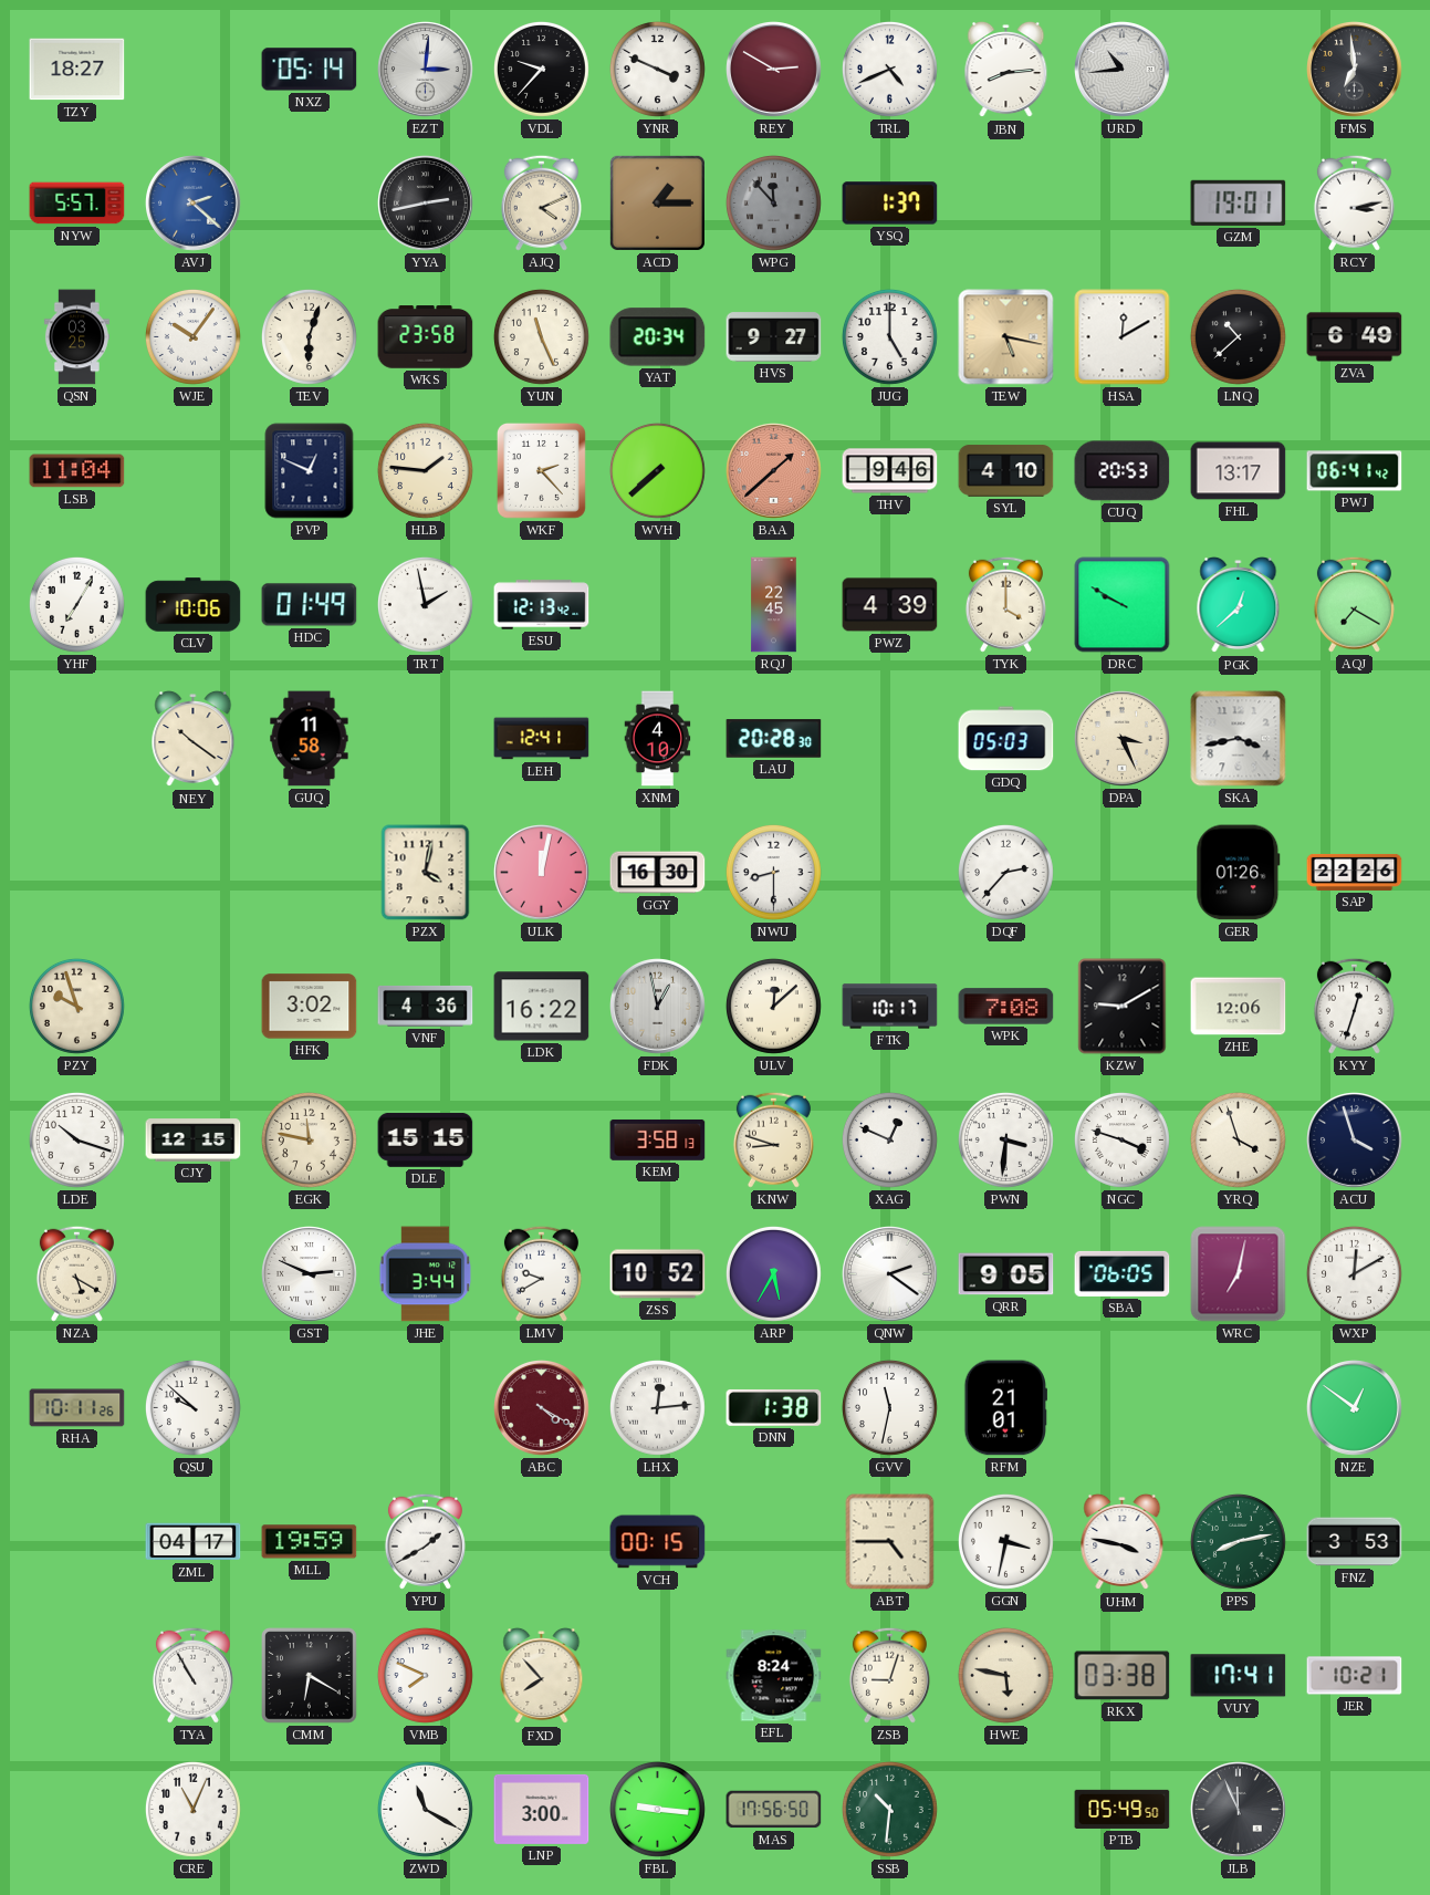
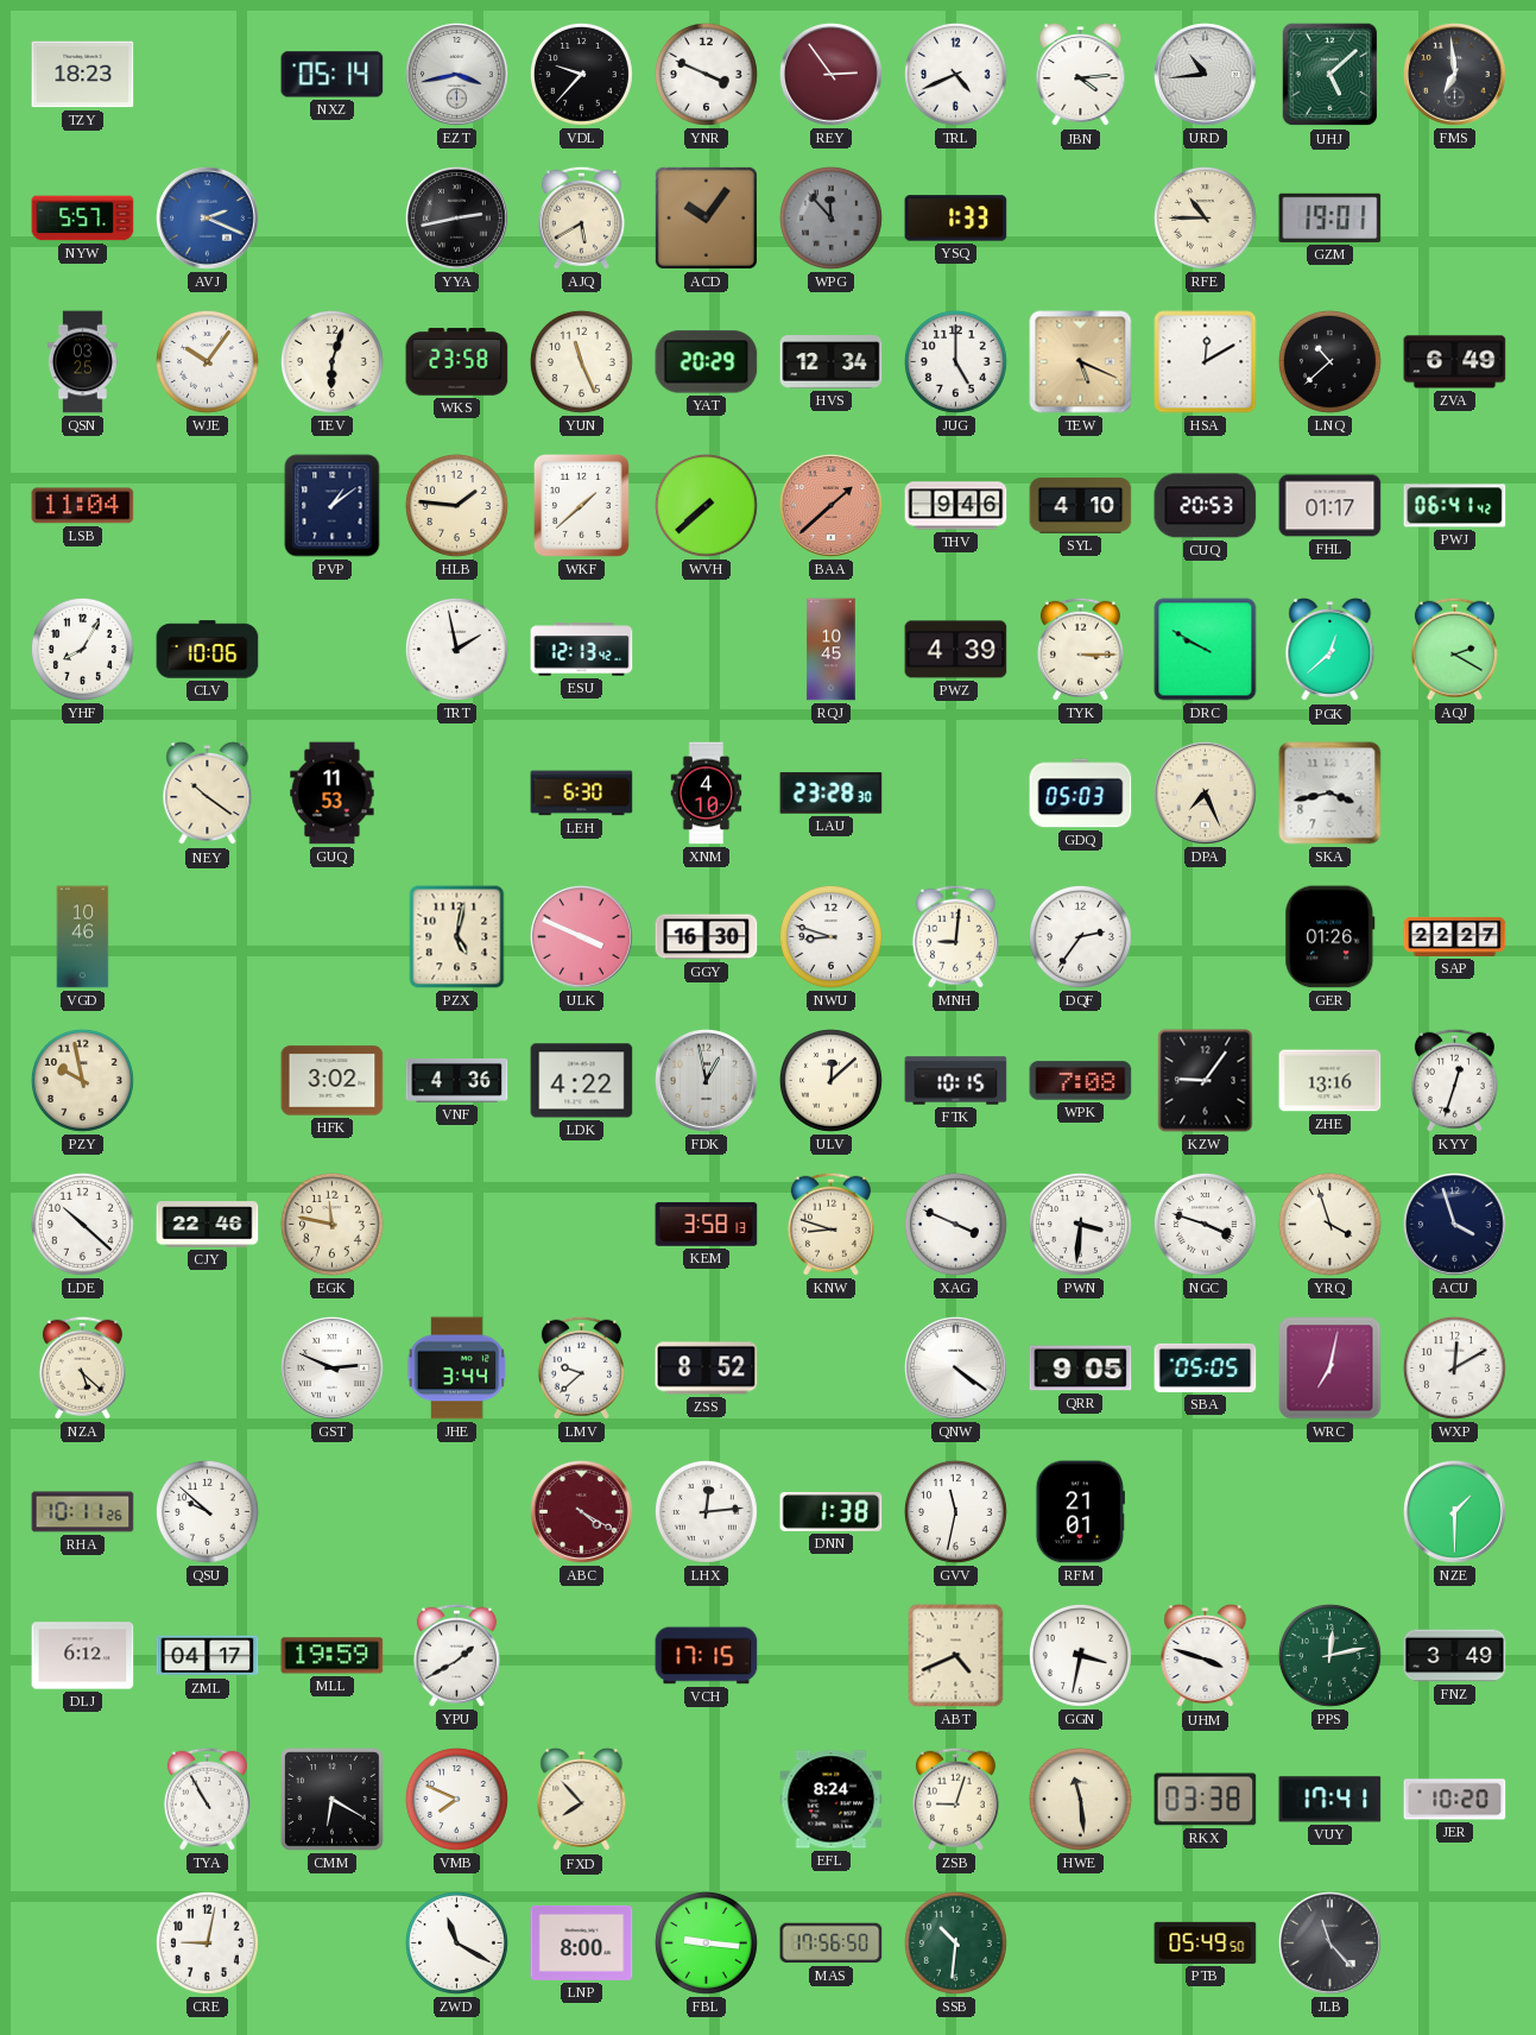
TZY: 18:27 -> 18:23 (83, 75)
EZT: 3:01 -> 3:43 (457, 75)
REY: 2:50 -> 2:54 (832, 75)
JBN: 8:14 -> 4:14 (1081, 75)
UHJ: none -> 5:08 (1330, 75)
AVJ: 2:22 -> 2:19 (208, 219)
AJQ: 4:11 -> 5:40 (581, 217)
ACD: 1:15 -> 10:06 (706, 217)
YSQ: 1:37 -> 1:33 (956, 219)
RFE: none -> 10:45 (1205, 217)
RCY: 3:13 -> none (1354, 202)
YAT: 20:34 -> 20:29 (707, 362)
HVS: 9:27 -> 12:34 (832, 362)
TEW: 5:17 -> 5:19 (1081, 362)
PVP: 12:49 -> 1:09 (333, 506)
WKF: 2:23 -> 1:38 (581, 505)
FHL: 13:17 -> 01:17 (1330, 506)
YHF: 7:05 -> 8:05 (82, 649)
HDC: 01:49 -> none (310, 605)
RQJ: 22:45 -> 10:45 (832, 650)
TYK: 4:00 -> 3:15 (1080, 649)
AQJ: 7:20 -> 2:20 (1454, 649)
GUQ: 11:58 -> 11:53 (333, 794)
LEH: 12:41 -> 6:30 (582, 794)
LAU: 20:28 -> 23:28 (832, 794)
DPA: 3:26 -> 7:26 (1206, 794)
VGD: none -> 10:46 (83, 937)
PZX: 4:02 -> 5:02 (457, 937)
ULK: 12:02 -> 3:49 (582, 937)
NWU: 8:30 -> 8:48 (830, 936)
MNH: none -> 9:01 (955, 936)
DQF: 2:37 -> 2:36 (1080, 936)
SAP: 22:26 -> 22:27 (1455, 936)
PZY: 9:57 -> 9:58 (82, 1080)
LDK: 16:22 -> 4:22 (582, 1081)
FTK: 10:17 -> 10:15 (956, 1081)
KZW: 9:10 -> 9:06 (1206, 1081)
ZHE: 12:06 -> 13:16 (1330, 1081)
LDE: 10:18 -> 10:22 (82, 1224)
CJY: 12:15 -> 22:46 (208, 1225)
DLE: 15:15 -> none (426, 1139)
XAG: 12:49 -> 3:49 (955, 1224)
NZA: 5:20 -> 5:22 (82, 1367)
LMV: 9:40 -> 9:38 (581, 1367)
ZSS: 10:52 -> 8:52 (707, 1369)
ARP: 5:35 -> none (773, 1273)
QNW: 2:21 -> 4:21 (956, 1369)
SBA: 06:05 -> 05:05 (1206, 1367)
NZE: 12:51 -> 1:30 (1455, 1512)
DLJ: none -> 6:12 (83, 1656)
VCH: 00:15 -> 17:15 (707, 1656)
ABT: 4:45 -> 4:41 (956, 1656)
UHM: 3:47 -> 3:48 (1206, 1656)
PPS: 8:13 -> 12:13 (1329, 1655)
FNZ: 3:53 -> 3:49 (1455, 1656)
HWE: 5:47 -> 11:29 (1080, 1799)
JER: 10:21 -> 10:20 (1455, 1800)
CRE: 11:04 -> 9:02 (207, 1942)
LNP: 3:00 -> 8:00 (582, 1942)
JLB: 11:56 -> 11:23 (1330, 1944)
